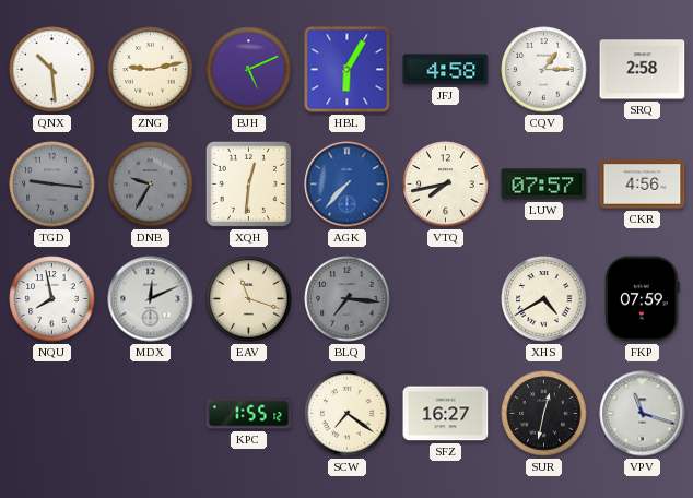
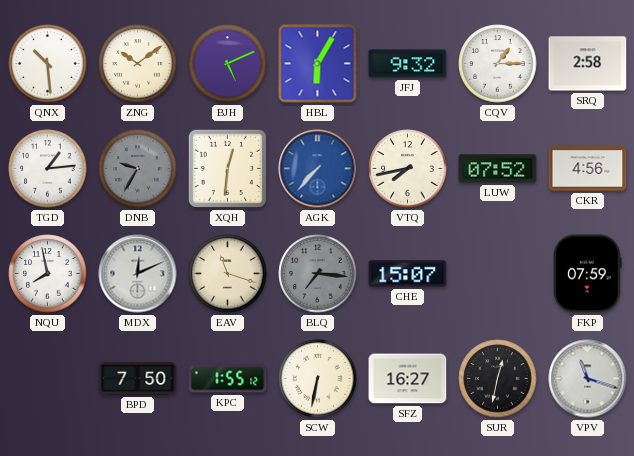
ZNG: 9:13 -> 10:09 (138, 64)
JFJ: 4:58 -> 9:32 (408, 64)
TGD: 9:16 -> 1:14 (48, 169)
TGD dial: grey -> white (48, 169)
LUW: 07:57 -> 07:52 (498, 169)
CHE: none -> 15:07 (408, 274)
XHS: 4:40 -> none (544, 299)
BPD: none -> 7:50 (138, 378)
SCW: 7:21 -> 6:32 (318, 379)
